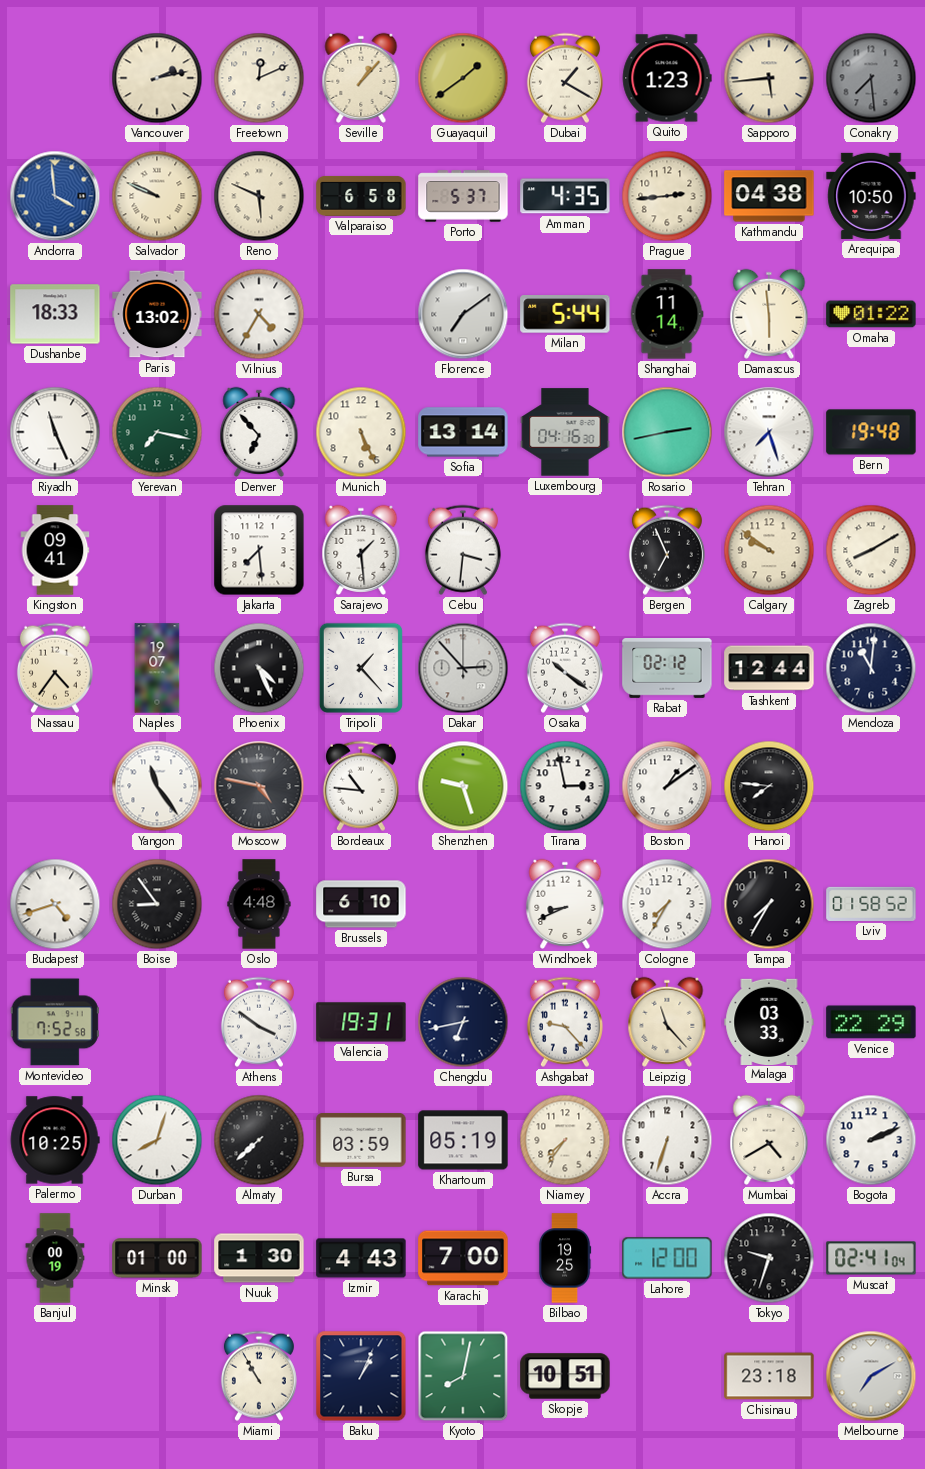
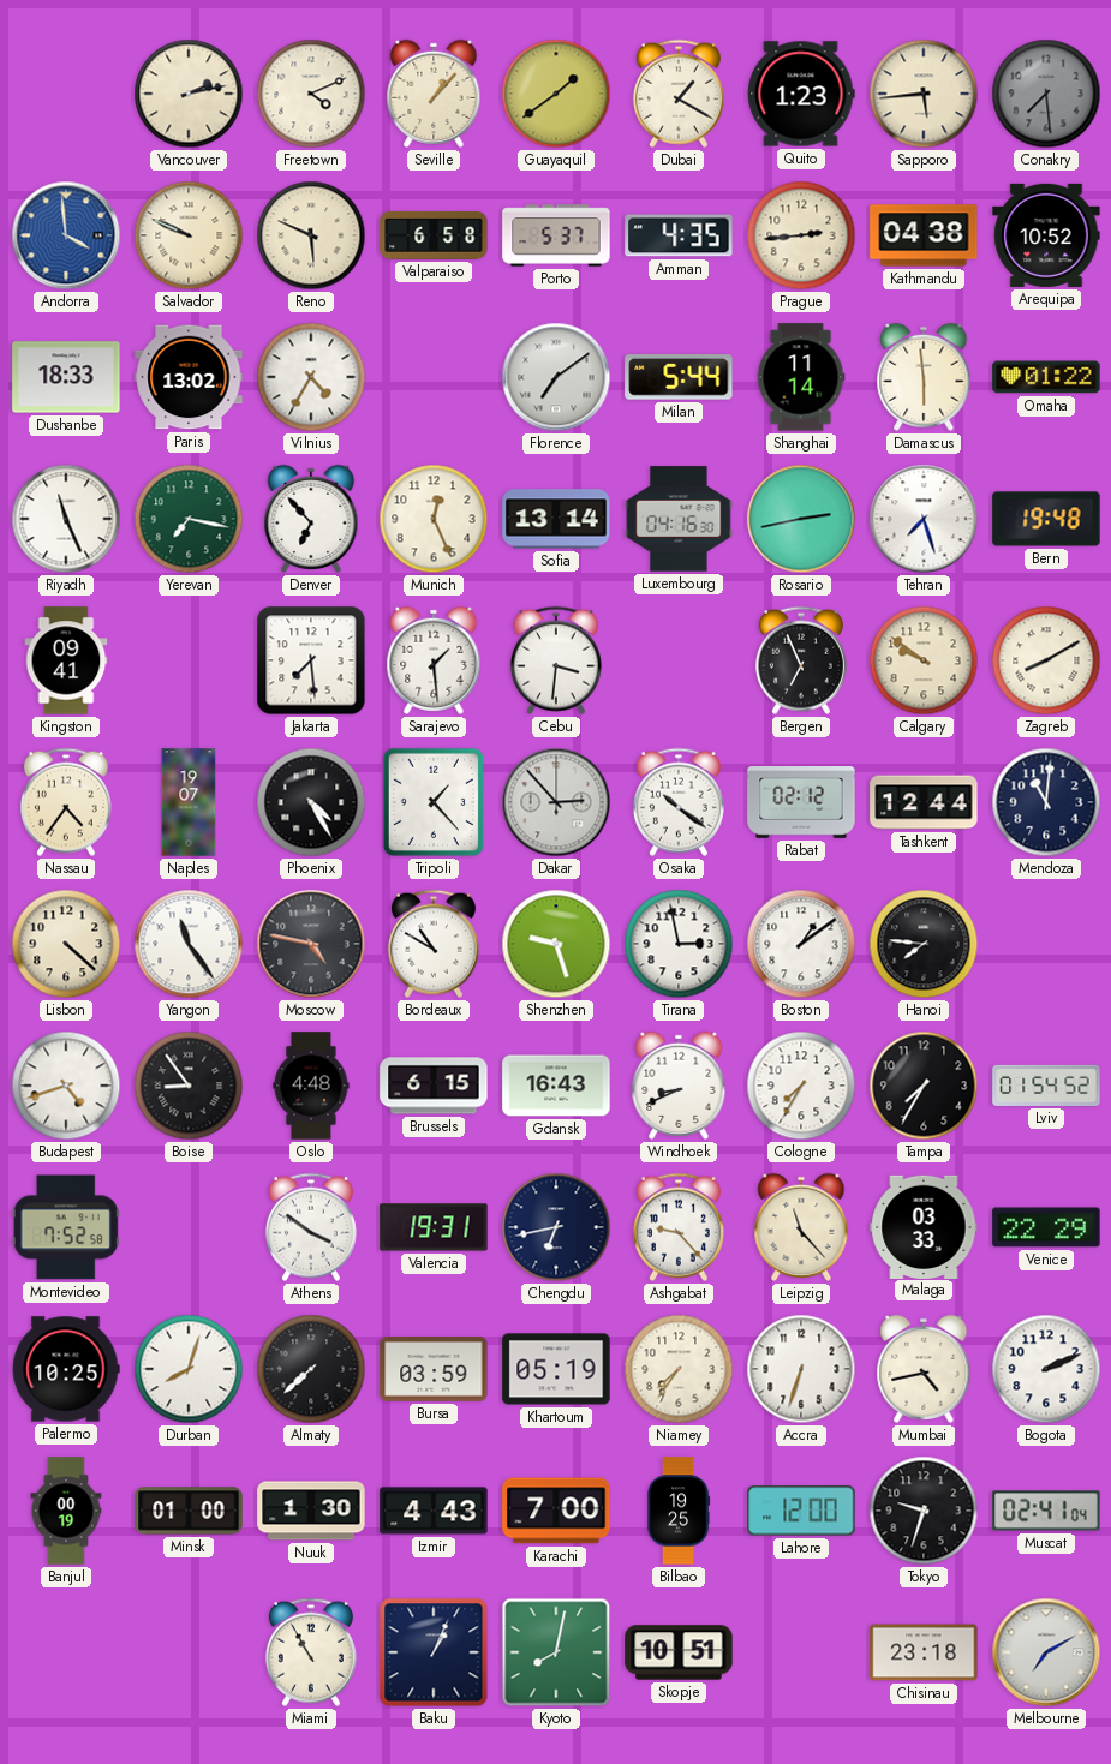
Freetown: 12:11 -> 4:11 (311, 94)
Arequipa: 10:50 -> 10:52 (1046, 235)
Munich: 5:26 -> 12:26 (434, 519)
Phoenix: 4:26 -> 4:25 (311, 802)
Lisbon: none -> 4:22 (66, 944)
Bordeaux: 10:46 -> 10:50 (434, 944)
Brussels: 6:10 -> 6:15 (434, 1086)
Gdansk: none -> 16:43 (556, 1086)
Lviv: 01:58 -> 01:54 (1046, 1086)
Mumbai: 4:40 -> 4:43 (924, 1369)
